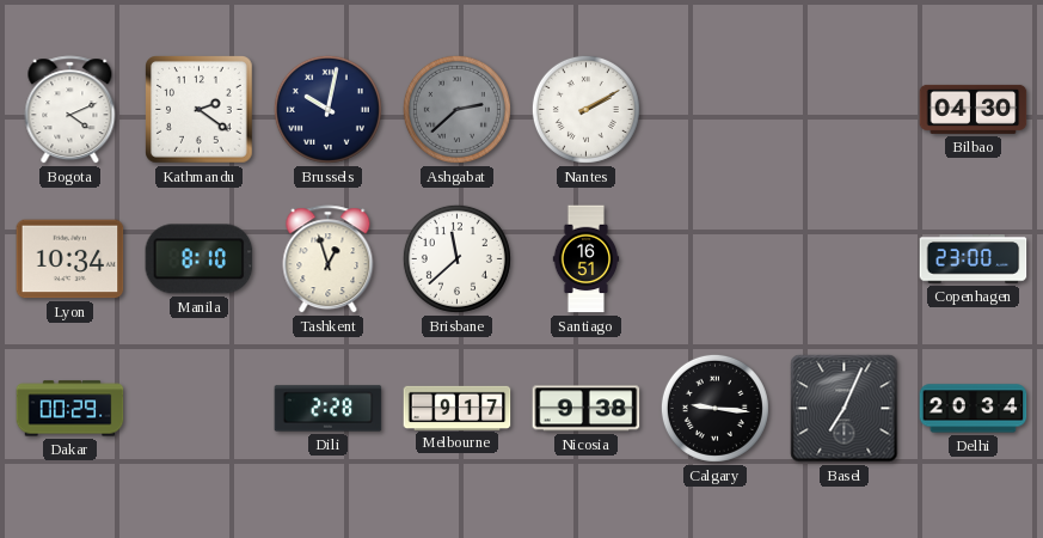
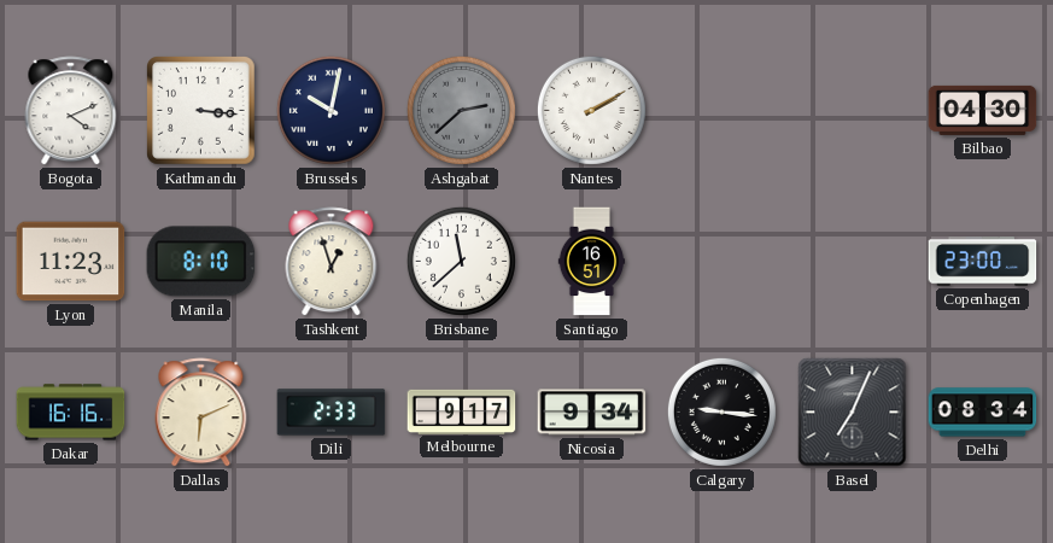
Kathmandu: 2:21 -> 3:16 (201, 111)
Lyon: 10:34 -> 11:23 (71, 262)
Dakar: 00:29 -> 16:16 (71, 413)
Dallas: none -> 6:11 (201, 413)
Dili: 2:28 -> 2:33 (332, 413)
Nicosia: 9:38 -> 9:34 (592, 413)
Delhi: 20:34 -> 08:34 (983, 413)
